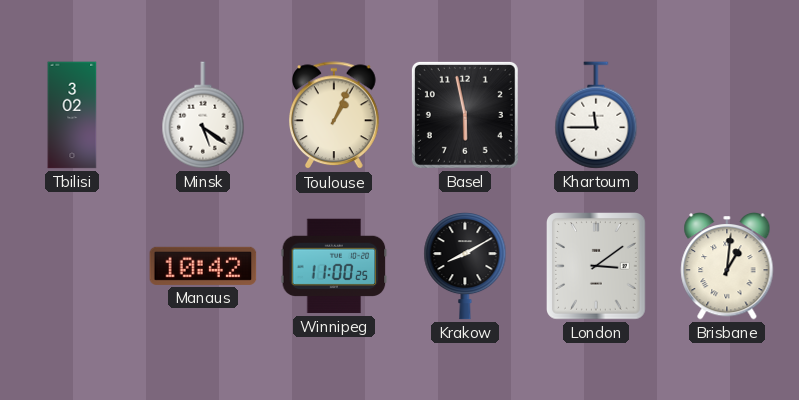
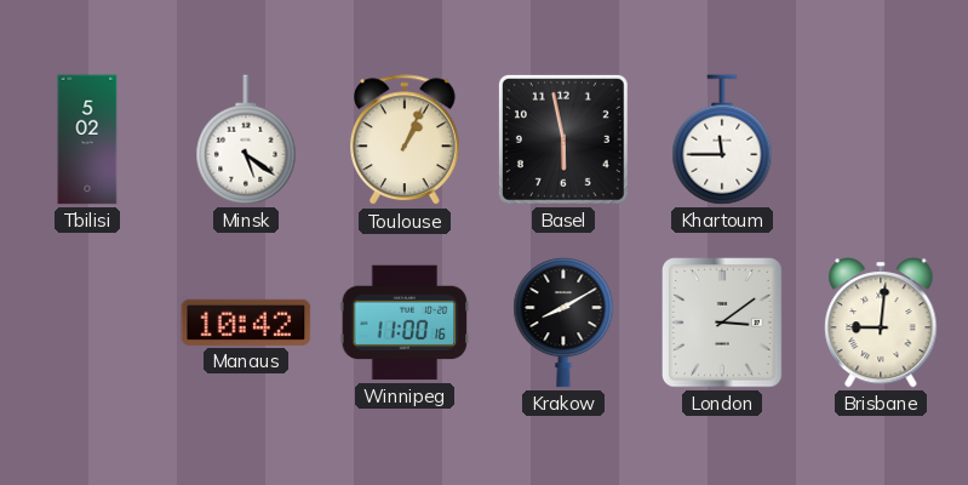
Tbilisi: 3:02 -> 5:02 (87, 139)
Winnipeg: 11:00:25 -> 11:00:16 (405, 323)
Brisbane: 1:01 -> 9:01 (881, 323)
